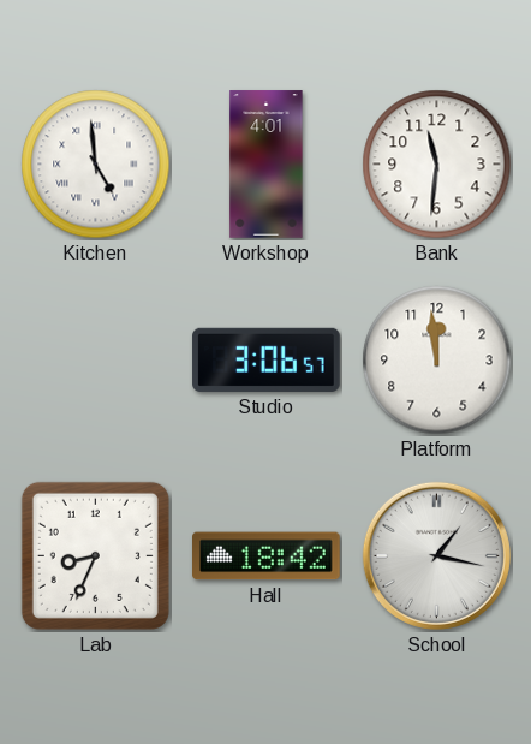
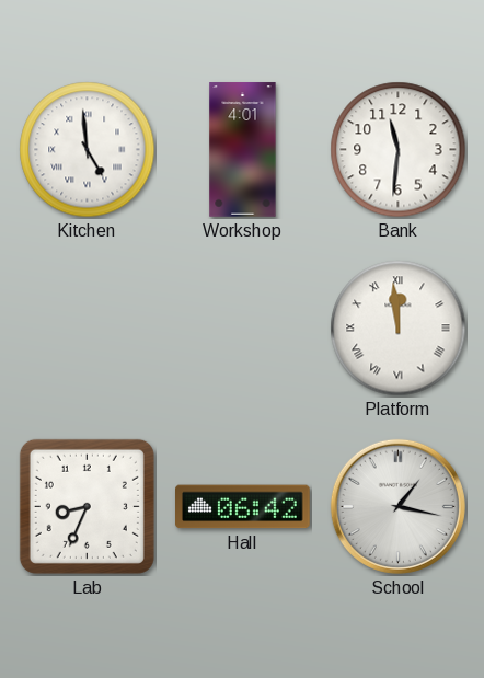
Studio: 3:06 -> none (267, 359)
Platform numerals: Arabic -> Roman (399, 329)
Hall: 18:42 -> 06:42 (243, 507)
